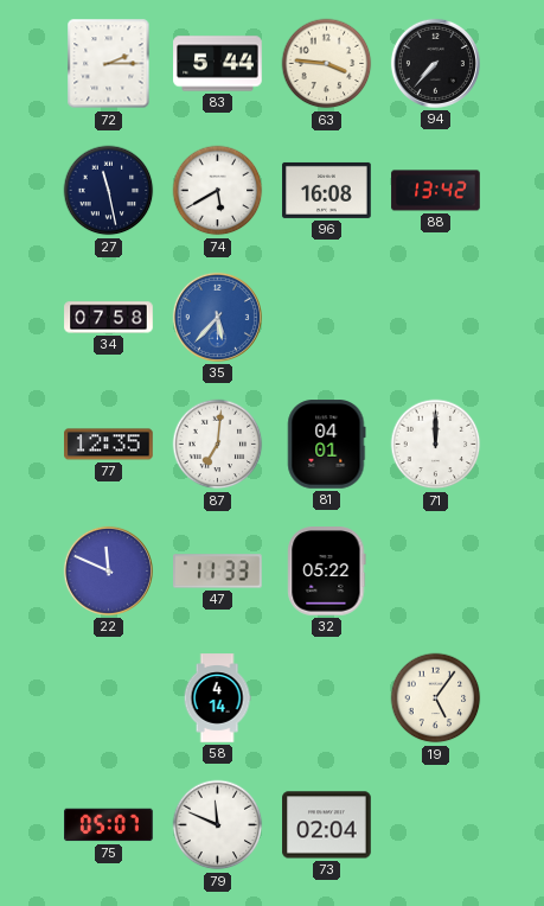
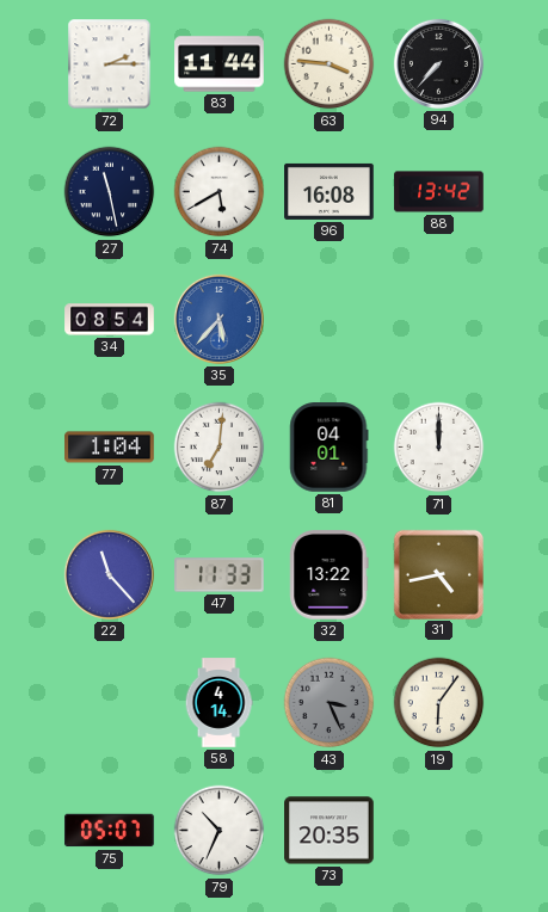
83: 5:44 -> 11:44 (220, 64)
34: 07:58 -> 08:54 (110, 320)
77: 12:35 -> 1:04 (110, 448)
22: 11:49 -> 11:23 (109, 574)
32: 05:22 -> 13:22 (330, 575)
31: none -> 4:43 (438, 574)
43: none -> 3:26 (330, 703)
19: 5:06 -> 6:06 (439, 703)
79: 11:49 -> 10:34 (220, 831)
73: 02:04 -> 20:35 (330, 831)
